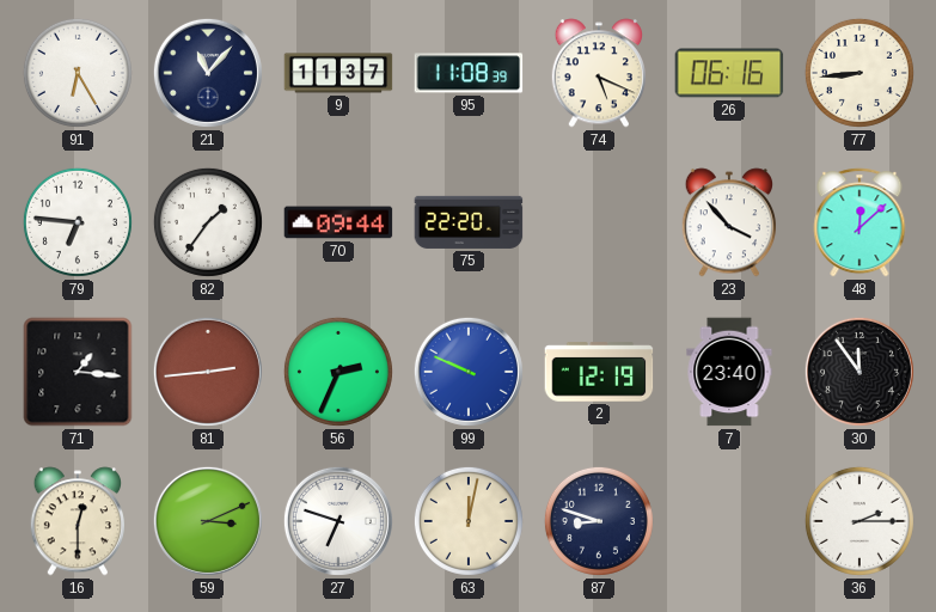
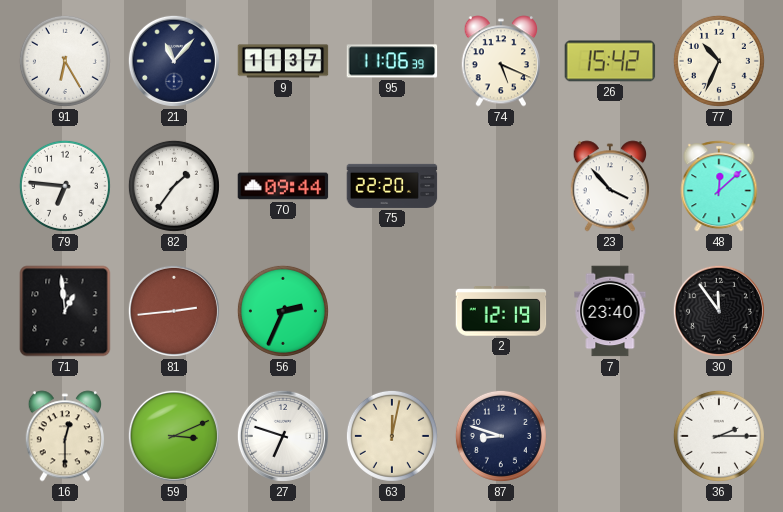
95: 11:08 -> 11:06 (392, 61)
26: 06:16 -> 15:42 (610, 61)
77: 8:44 -> 10:34 (719, 61)
71: 1:16 -> 12:59 (65, 311)
99: 9:49 -> none (469, 372)
